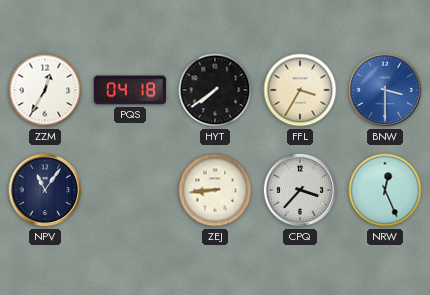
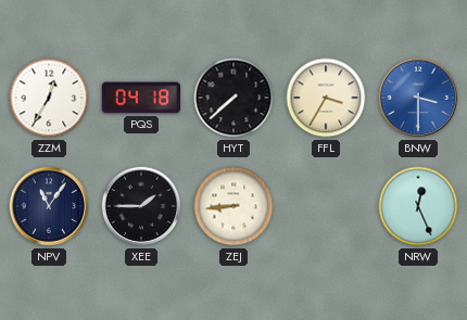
HYT: 7:39 -> 7:38 (233, 98)
XEE: none -> 1:45 (141, 206)
CPQ: 3:37 -> none (300, 190)
